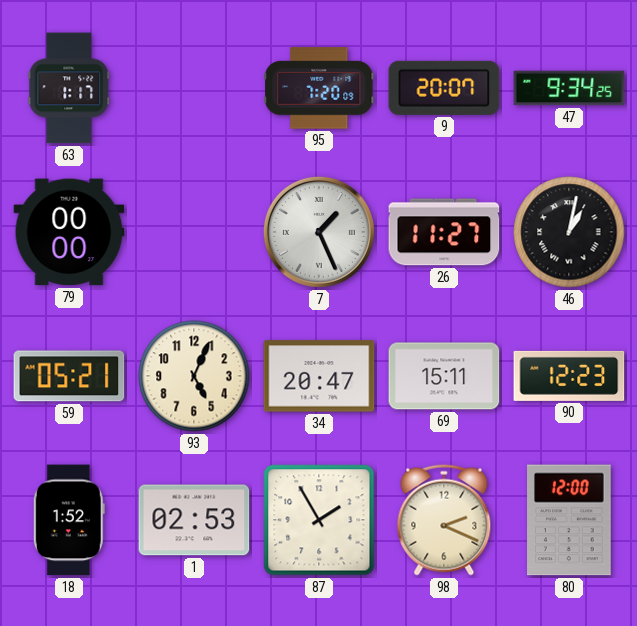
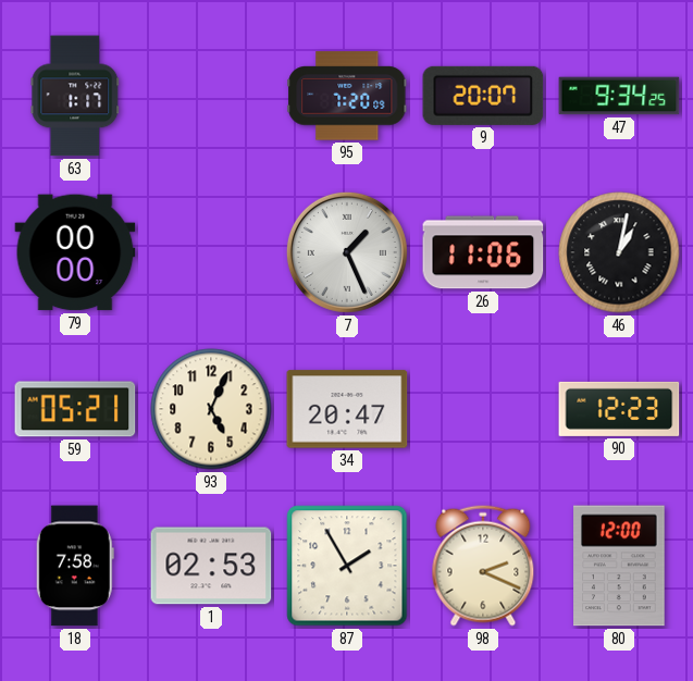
26: 11:27 -> 11:06 (483, 252)
69: 15:11 -> none (444, 376)
18: 1:52 -> 7:58 (75, 566)
